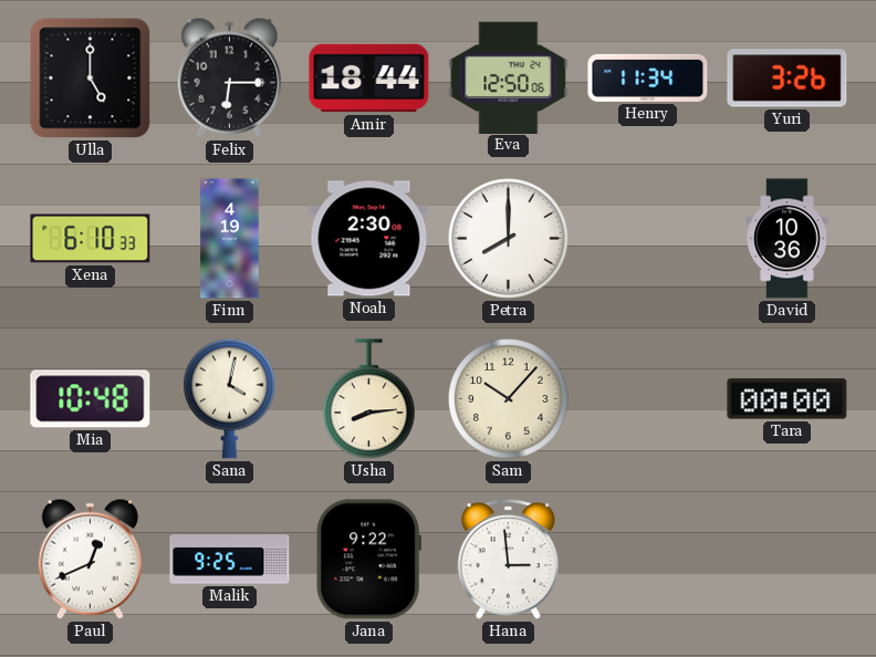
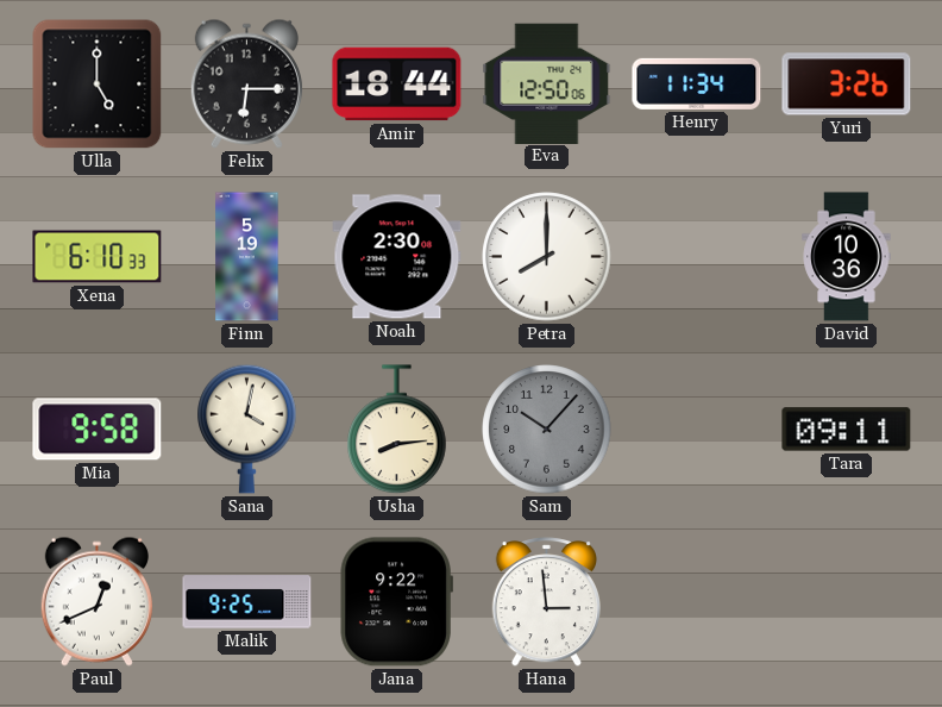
Finn: 4:19 -> 5:19 (247, 257)
Mia: 10:48 -> 9:58 (98, 430)
Sam dial: cream -> grey (547, 430)
Tara: 00:00 -> 09:11 (847, 430)
